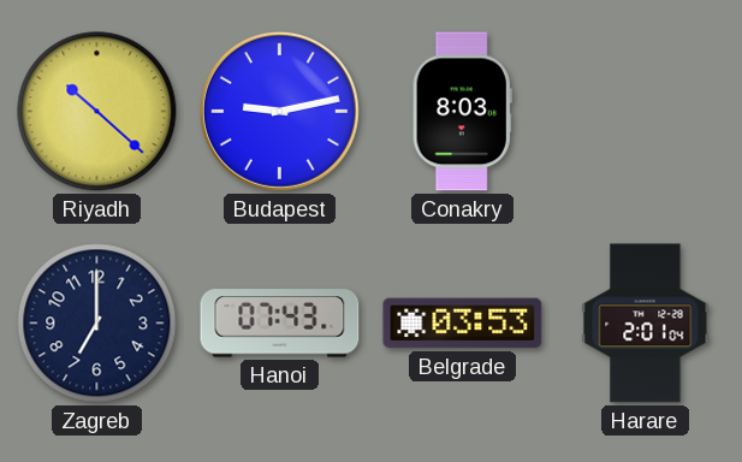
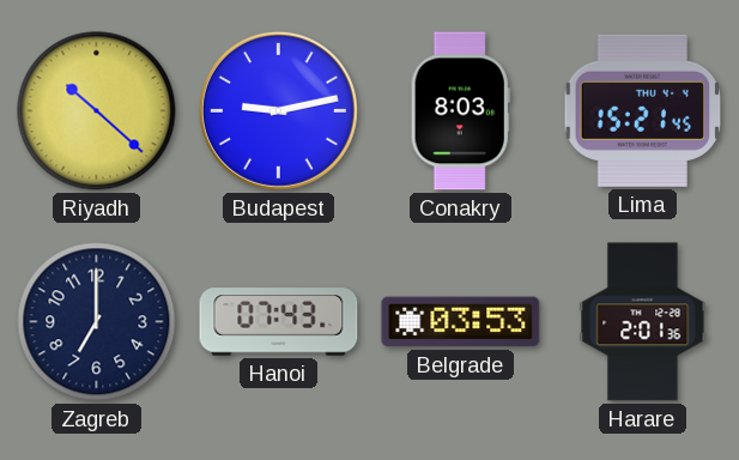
Lima: none -> 15:21 (642, 110)
Harare: 2:01:04 -> 2:01:36 (643, 322)
